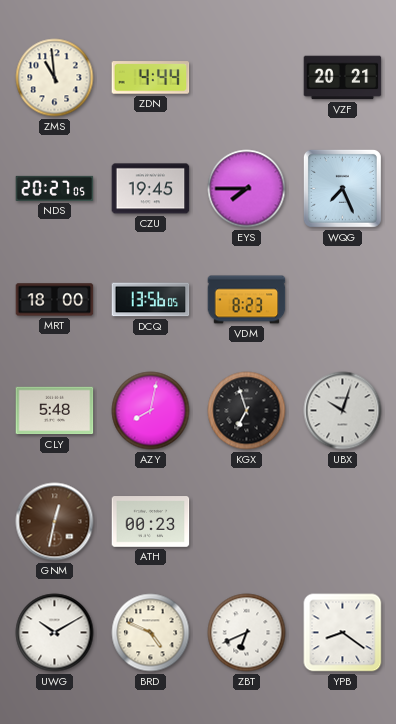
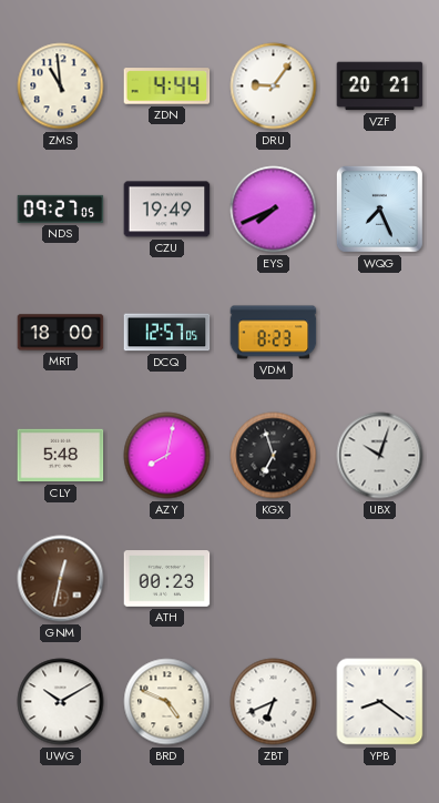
DRU: none -> 9:06 (274, 87)
NDS: 20:27 -> 09:27 (61, 209)
CZU: 19:45 -> 19:49 (167, 210)
EYS: 7:45 -> 7:41 (274, 210)
DCQ: 13:56 -> 12:57 (167, 333)
